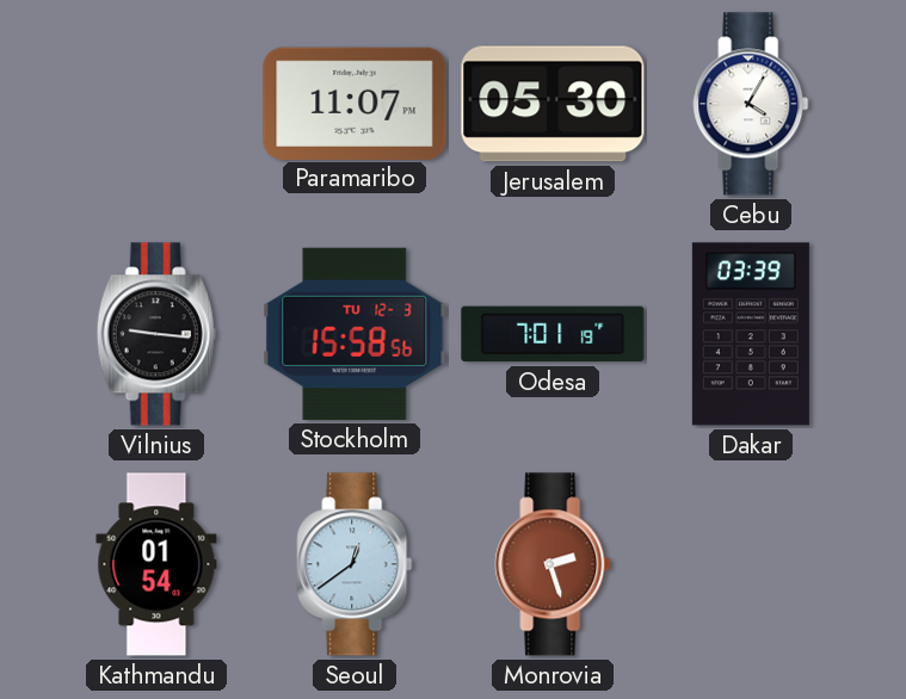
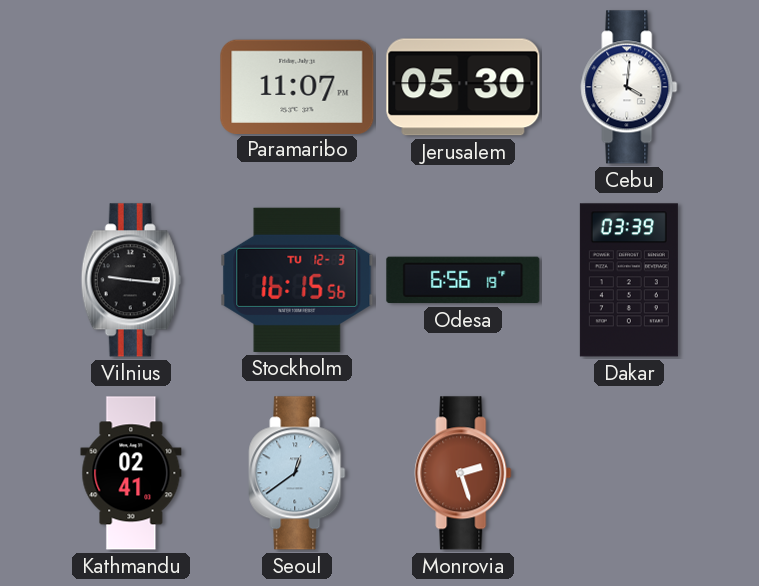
Cebu: 4:05 -> 4:01 (629, 87)
Stockholm: 15:58 -> 16:15 (297, 280)
Odesa: 7:01 -> 6:56 (463, 280)
Kathmandu: 01:54 -> 02:41 (131, 473)
